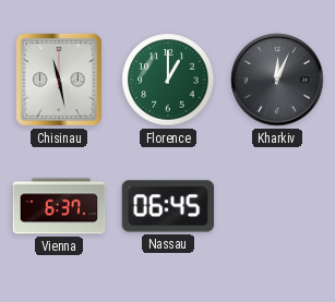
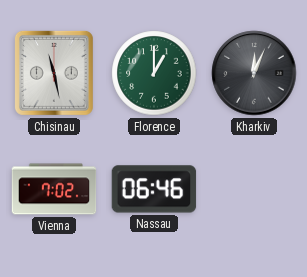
Vienna: 6:37 -> 7:02 (54, 189)
Nassau: 06:45 -> 06:46 (154, 189)
